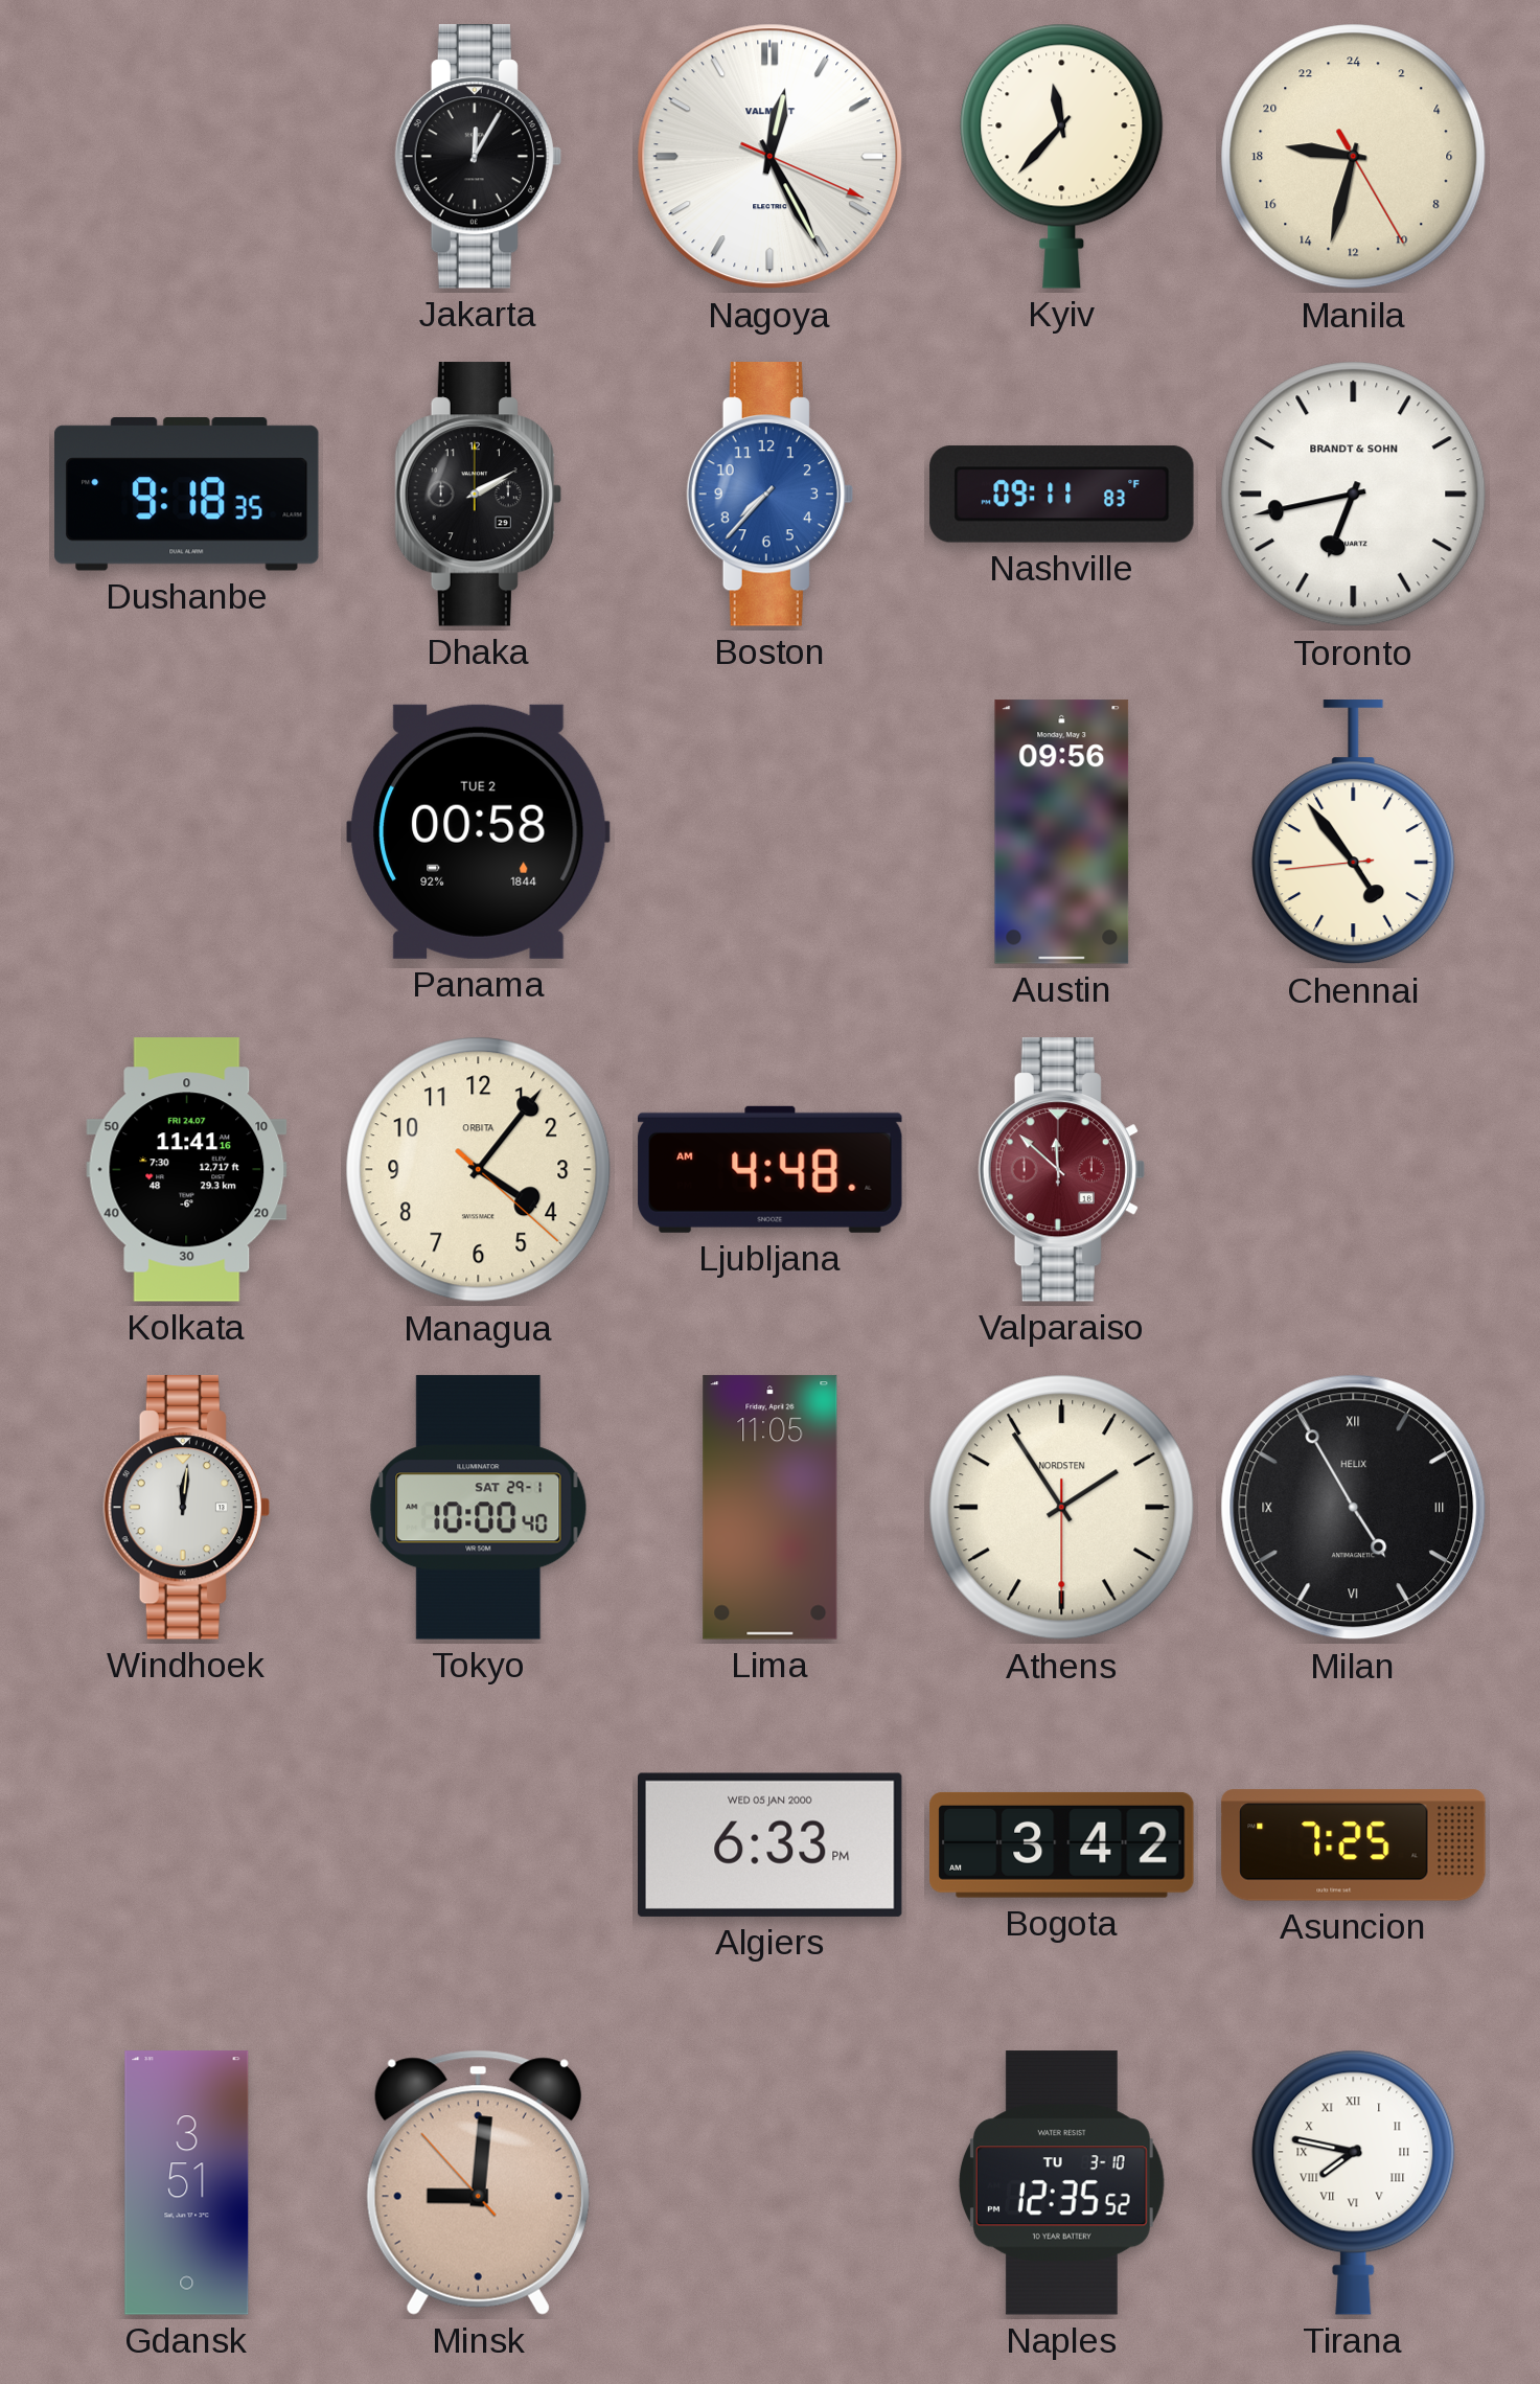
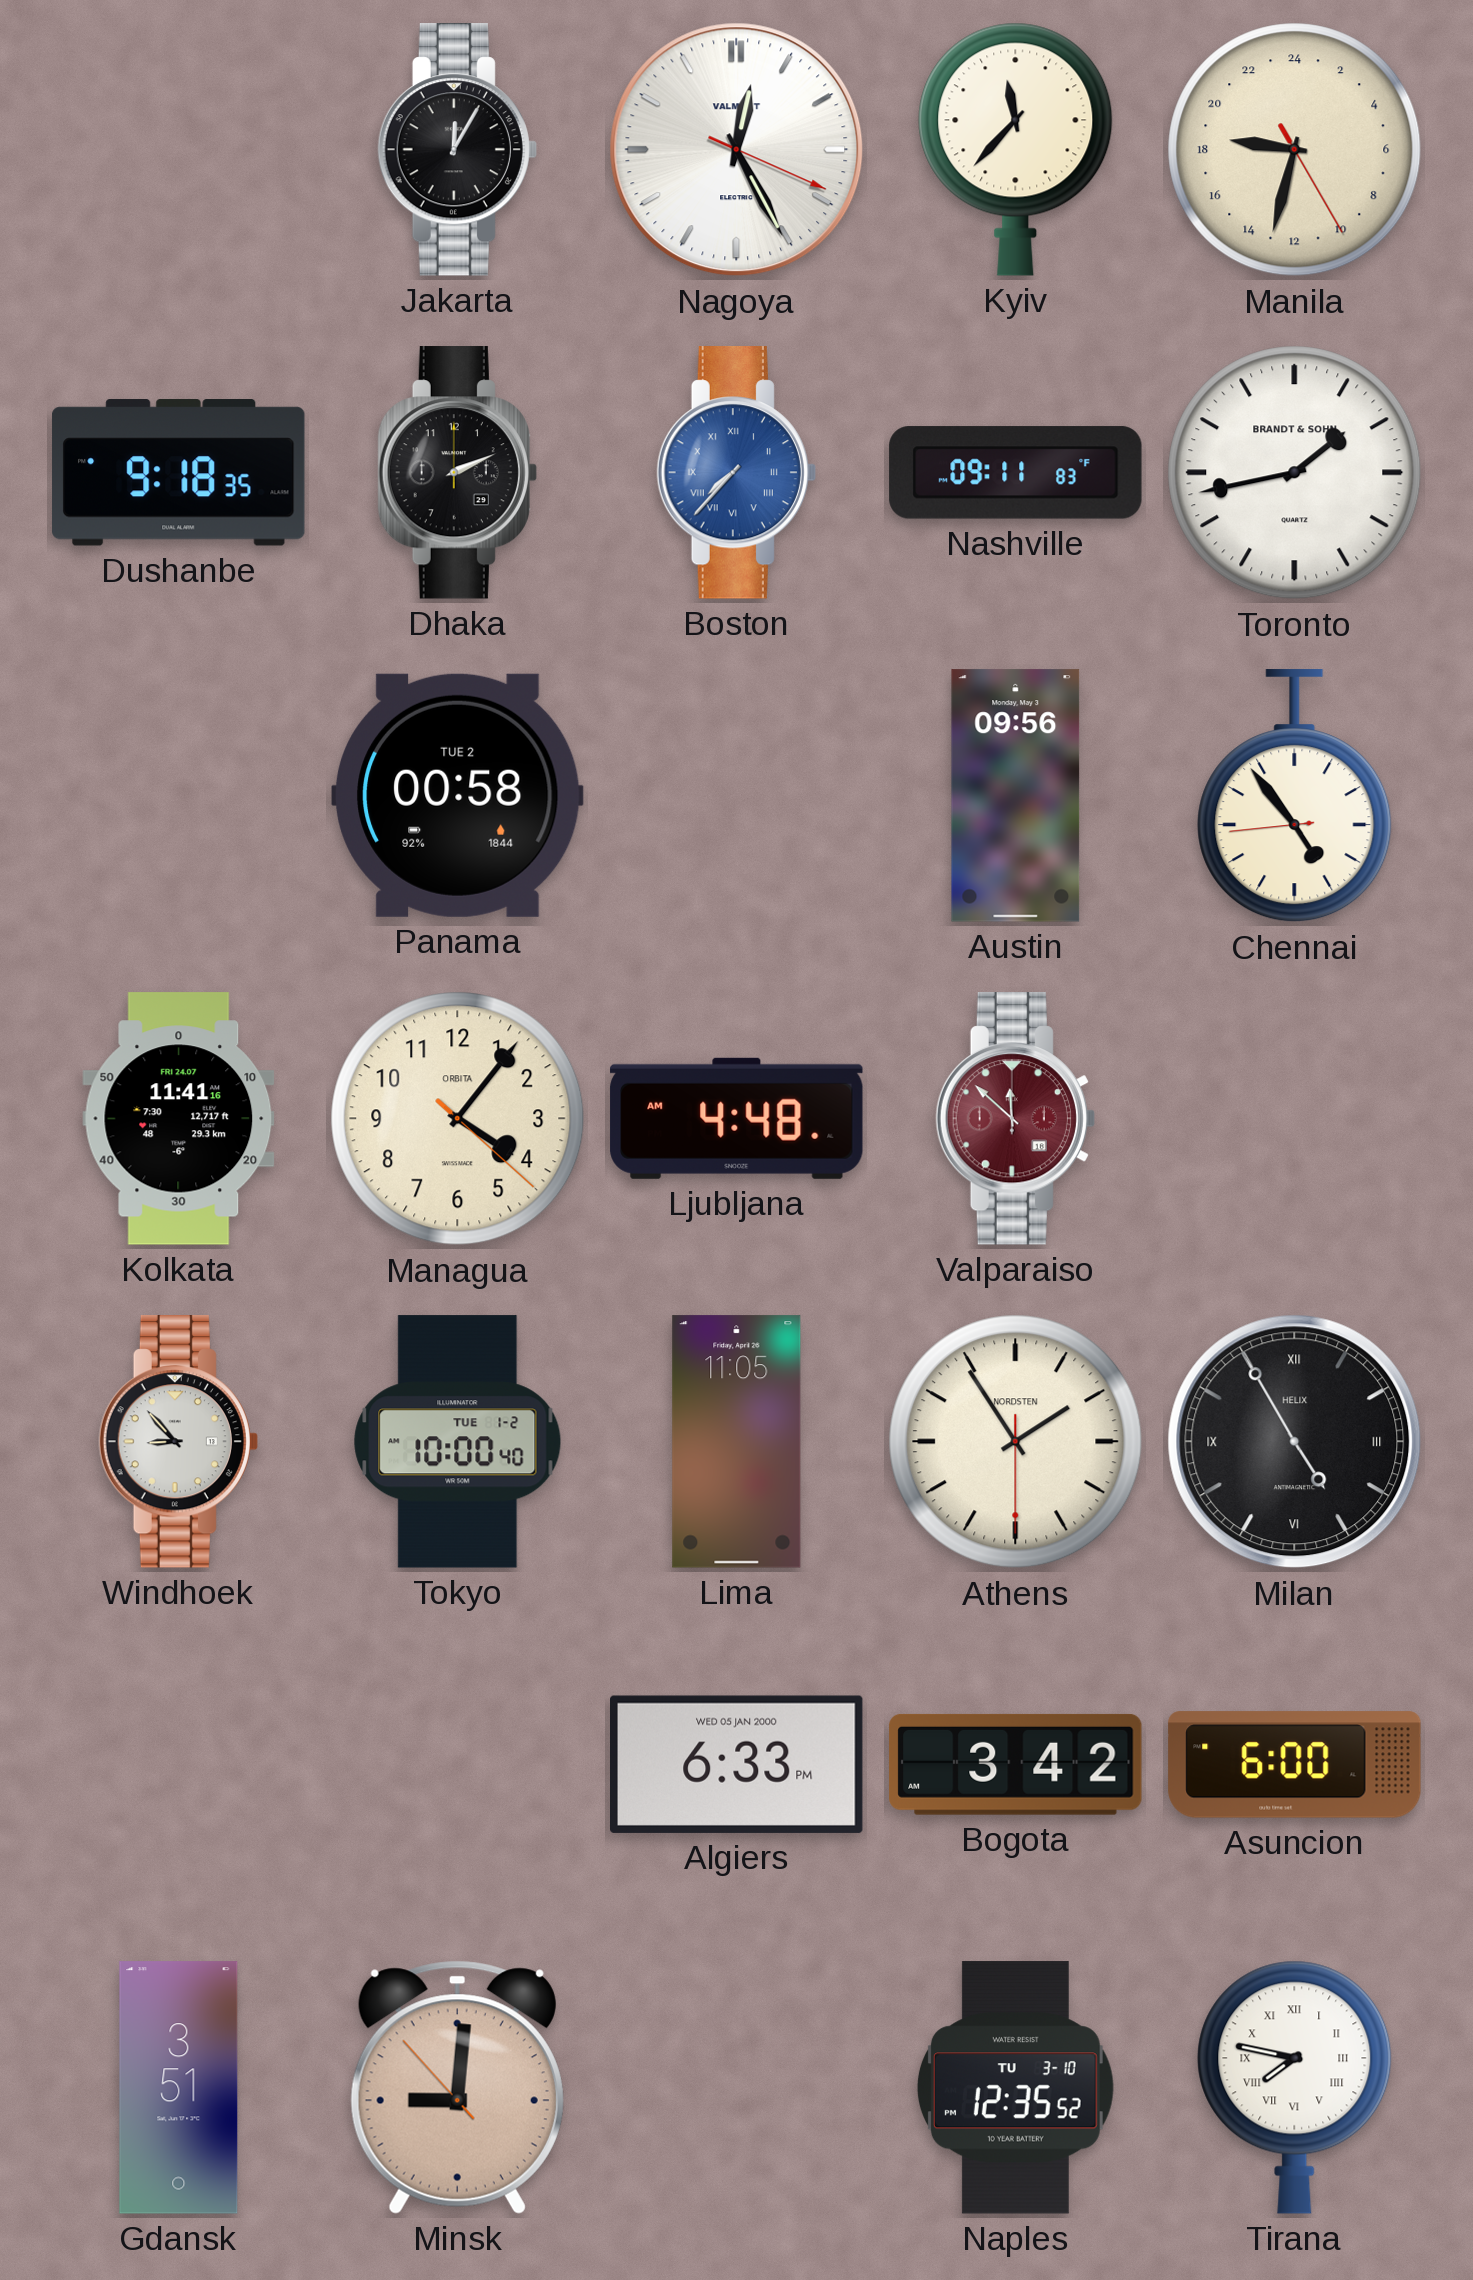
Dhaka: 2:10 -> 2:11 (457, 473)
Boston numerals: Arabic -> Roman (736, 473)
Toronto: 6:43 -> 1:43 (1295, 473)
Windhoek: 12:01 -> 8:53 (178, 1442)
Tokyo date: SAT 29-1 -> TUE 1-2 (458, 1442)
Asuncion: 7:25 -> 6:00 (1295, 1765)
